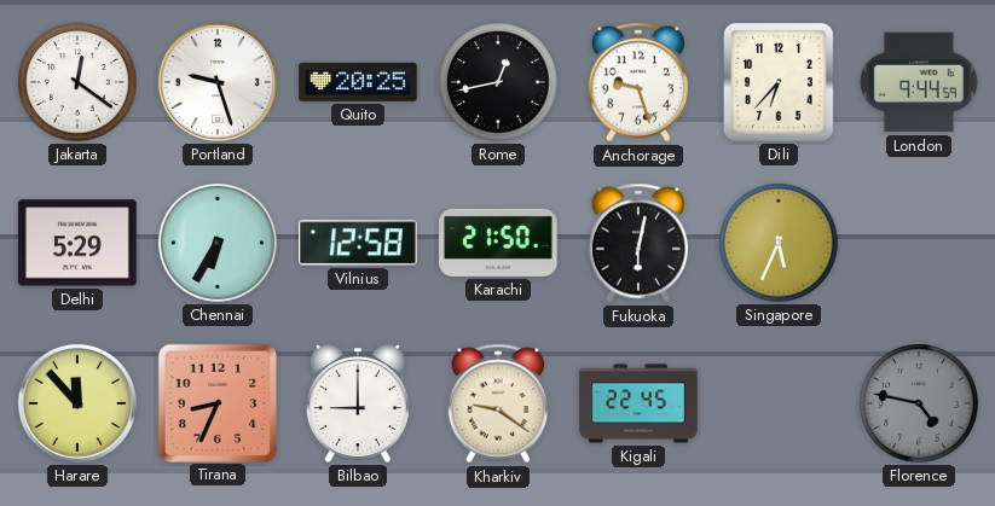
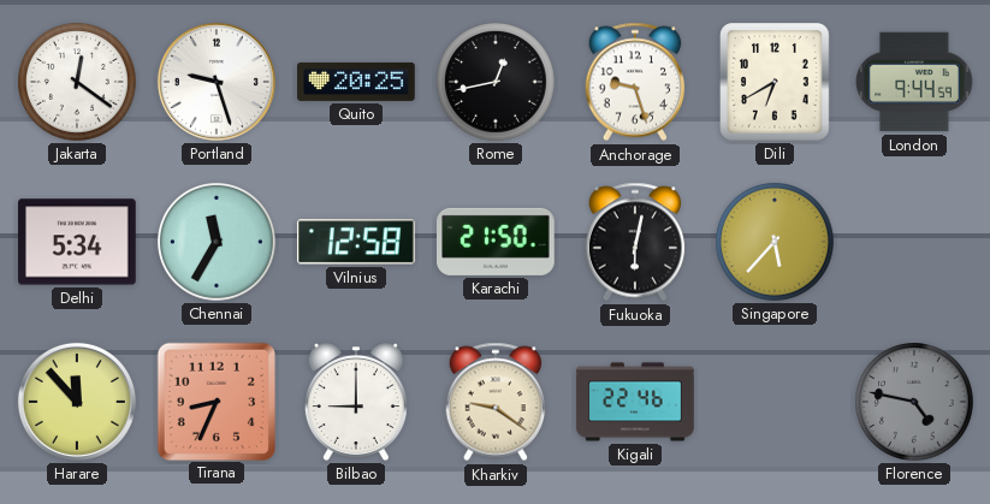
Dili: 6:37 -> 6:40 (776, 83)
Delhi: 5:29 -> 5:34 (77, 242)
Chennai: 6:35 -> 11:35 (218, 243)
Singapore: 5:34 -> 5:37 (776, 243)
Kigali: 22:45 -> 22:46 (635, 402)
